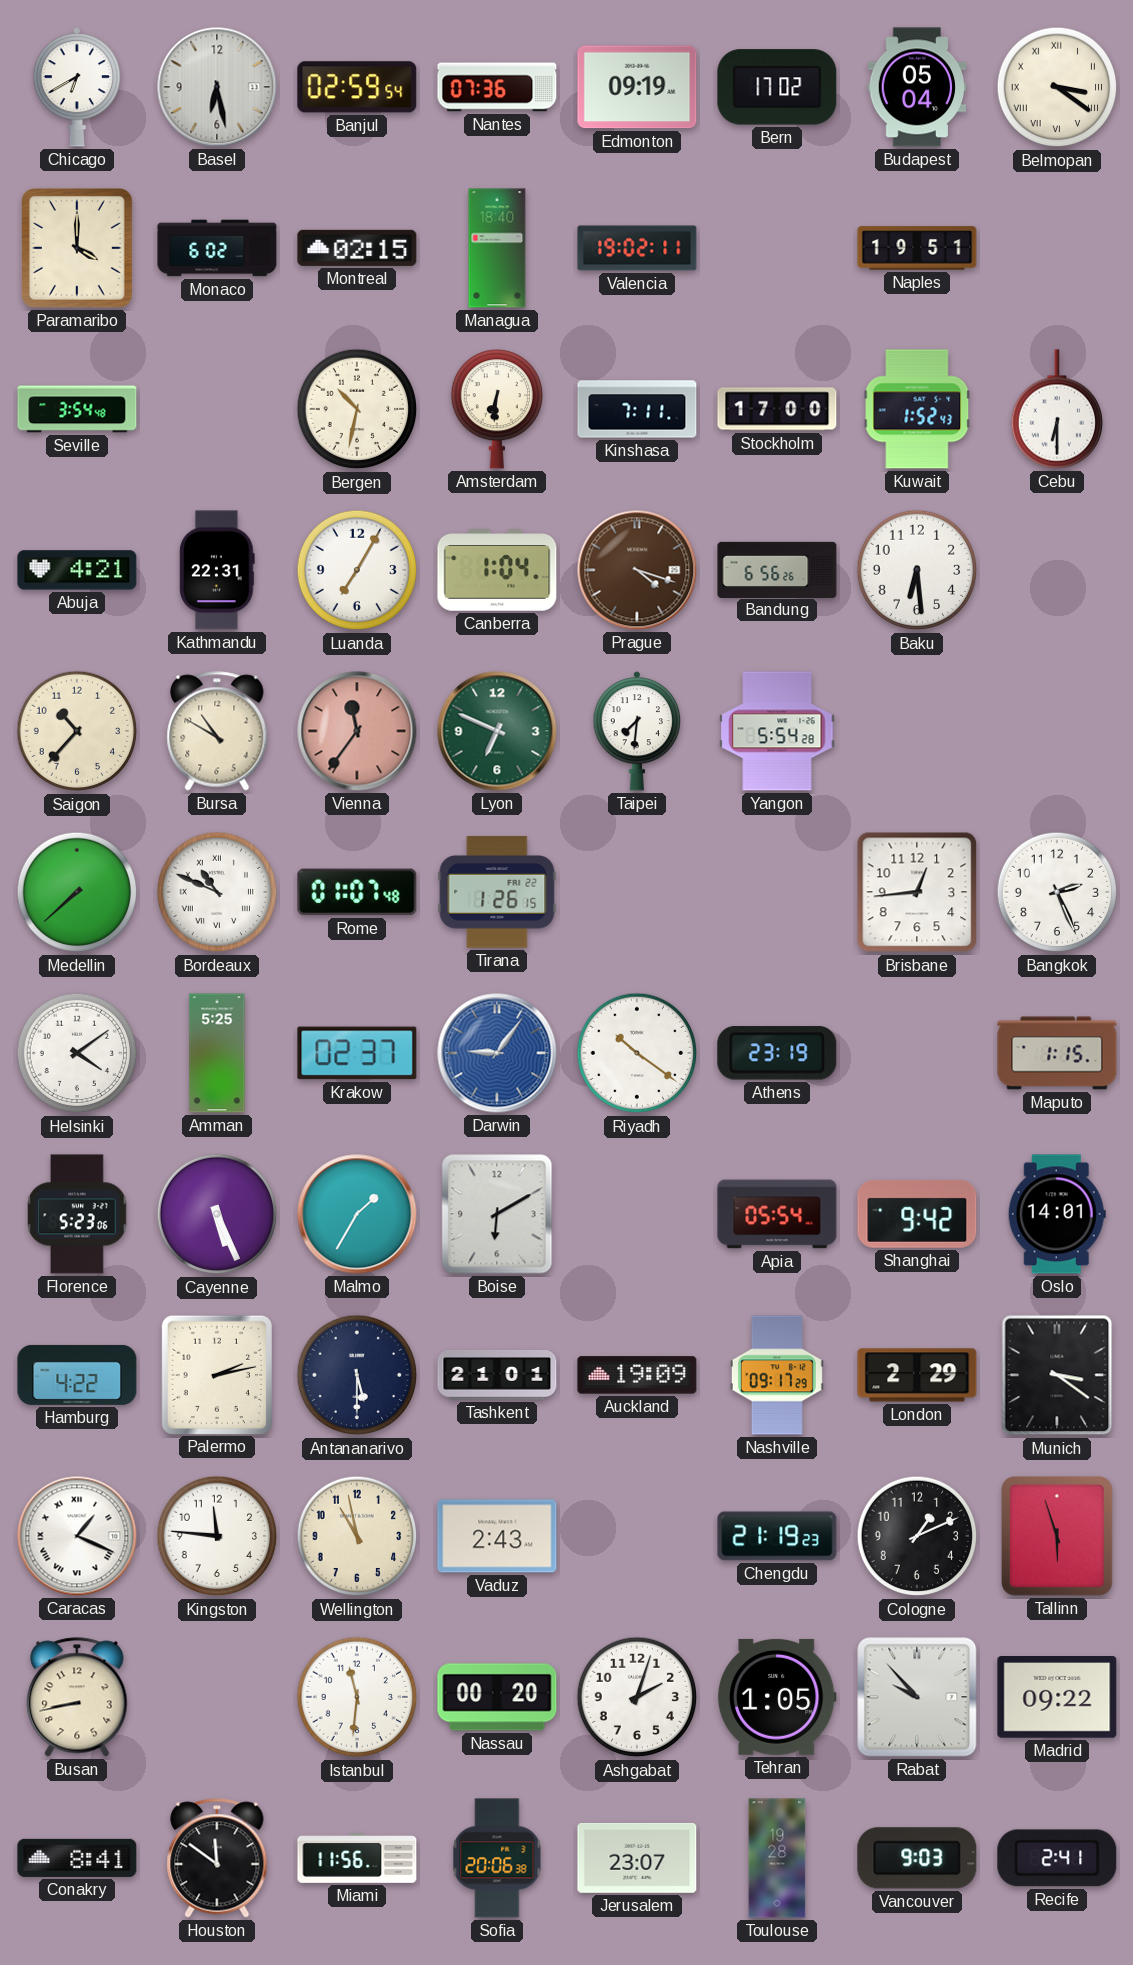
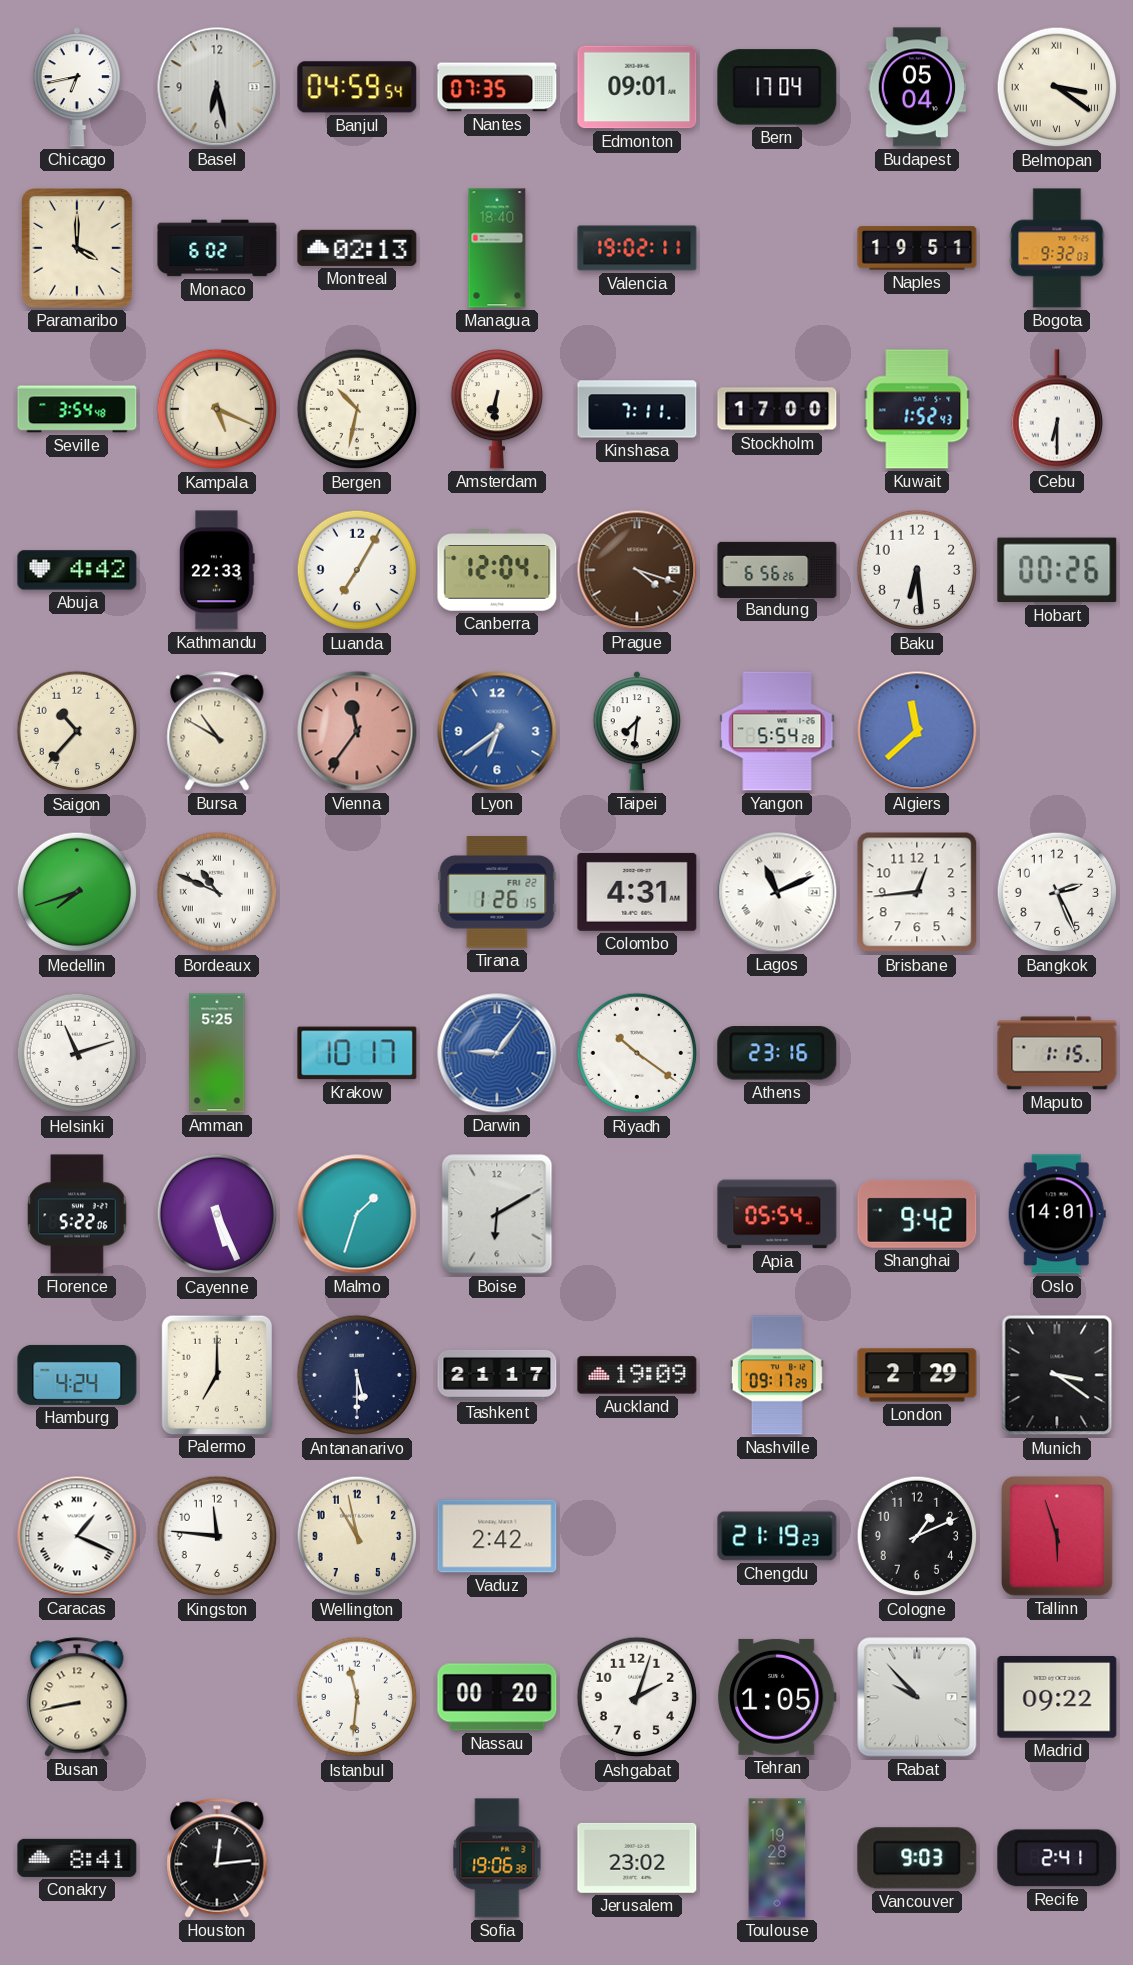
Chicago: 6:40 -> 6:43 (76, 87)
Banjul: 02:59 -> 04:59 (357, 87)
Nantes: 07:36 -> 07:35 (497, 87)
Edmonton: 09:19 -> 09:01 (637, 87)
Bern: 17:02 -> 17:04 (777, 87)
Montreal: 02:15 -> 02:13 (357, 248)
Bogota: none -> 9:32 (1057, 248)
Kampala: none -> 5:19 (217, 409)
Abuja: 4:21 -> 4:42 (77, 570)
Kathmandu: 22:31 -> 22:33 (217, 570)
Canberra: 1:04 -> 12:04 (497, 570)
Hobart: none -> 00:26 (1057, 570)
Lyon: 6:49 -> 6:39 (497, 731)
Lyon dial: green -> blue (497, 731)
Algiers: none -> 11:38 (917, 731)
Medellin: 7:38 -> 7:42 (77, 892)
Rome: 01:07 -> none (357, 892)
Colombo: none -> 4:31 (637, 892)
Lagos: none -> 11:11 (777, 892)
Helsinki: 4:09 -> 11:12 (77, 1053)
Krakow: 02:37 -> 10:17 (357, 1053)
Athens: 23:19 -> 23:16 (777, 1053)
Florence: 5:23 -> 5:22 (77, 1214)
Malmo: 1:35 -> 1:33 (357, 1214)
Hamburg: 4:22 -> 4:24 (77, 1375)
Palermo: 2:13 -> 7:00 (216, 1374)
Tashkent: 21:01 -> 21:17 (497, 1375)
Vaduz: 2:43 -> 2:42 (497, 1536)
Houston: 11:51 -> 12:14 (217, 1858)
Miami: 11:56 -> none (357, 1859)
Sofia: 20:06 -> 19:06 (497, 1858)
Jerusalem: 23:07 -> 23:02 (637, 1858)
